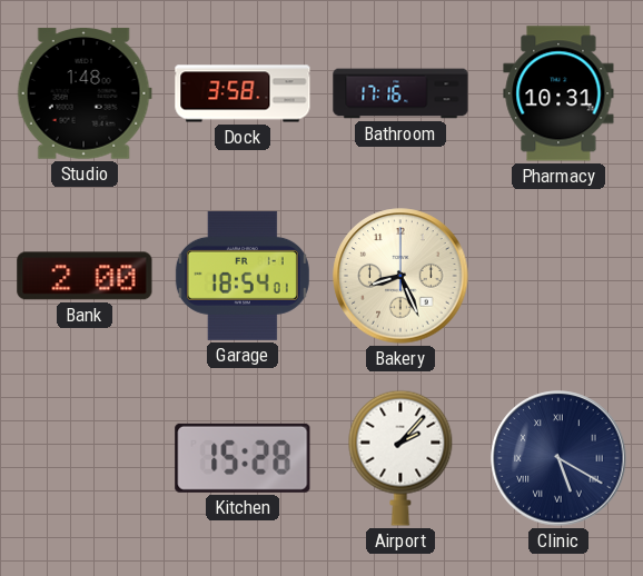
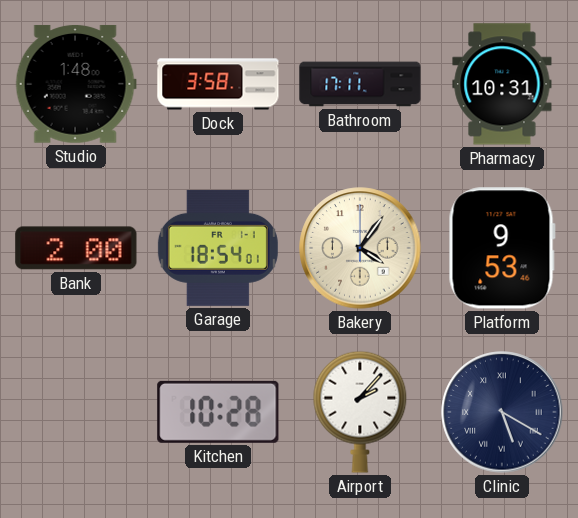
Bathroom: 17:16 -> 17:11 (360, 84)
Bakery: 8:26 -> 4:06 (360, 248)
Platform: none -> 9:53 (502, 248)
Kitchen: 15:28 -> 10:28 (218, 412)
